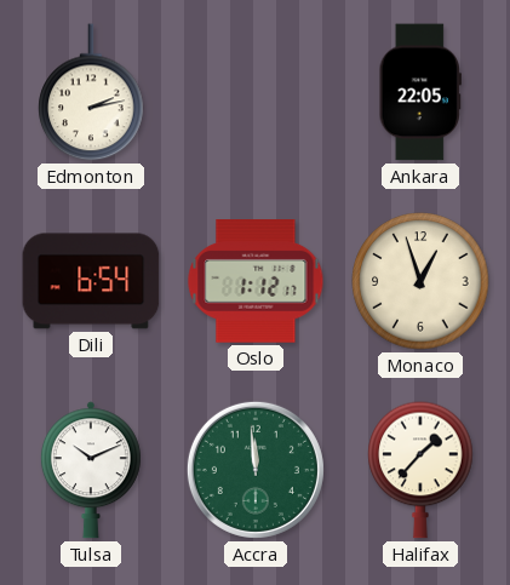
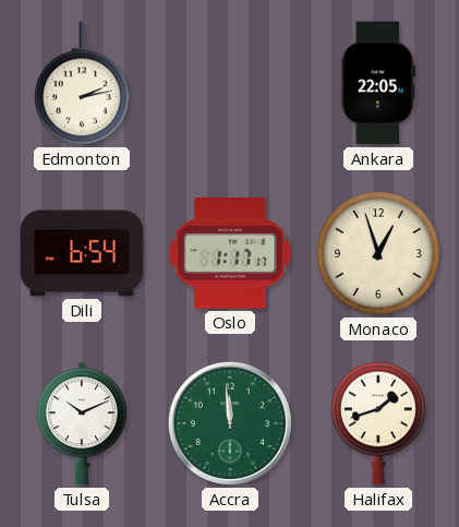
Oslo: 1:12 -> 1:17 (230, 253)
Halifax: 1:37 -> 1:42 (378, 423)
